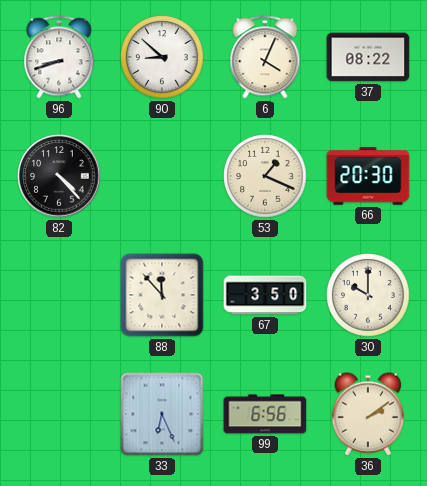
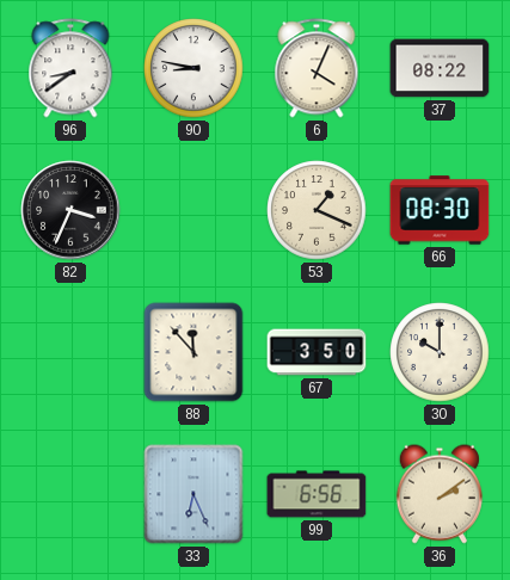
96: 8:42 -> 8:39 (70, 68)
90: 8:52 -> 8:47 (193, 68)
82: 4:23 -> 3:34 (70, 210)
66: 20:30 -> 08:30 (440, 210)
